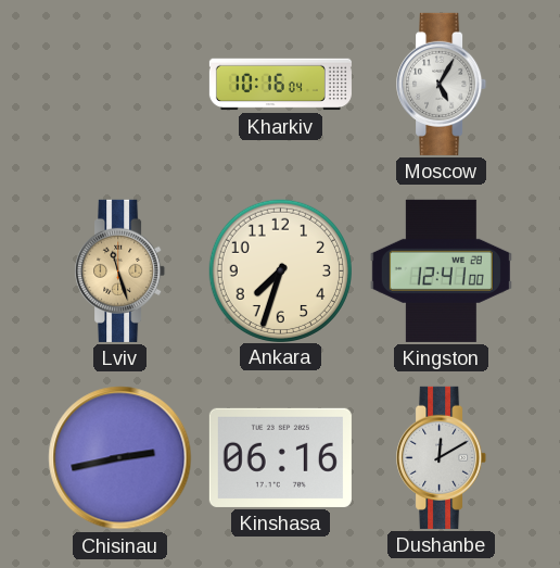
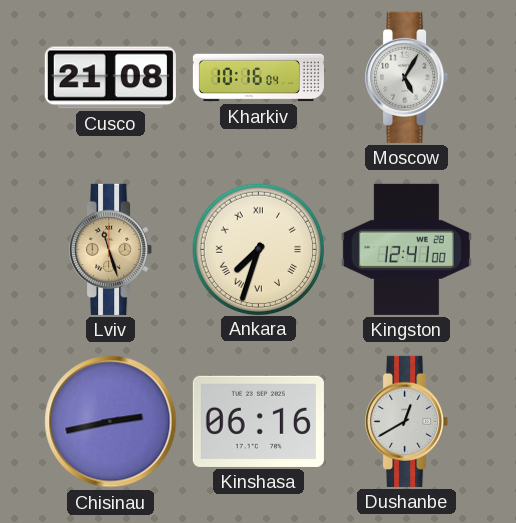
Cusco: none -> 21:08 (110, 78)
Ankara numerals: Arabic -> Roman (258, 249)
Dushanbe: 12:10 -> 12:40 (407, 421)
